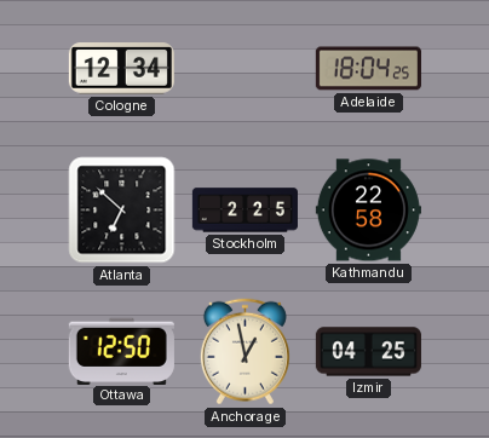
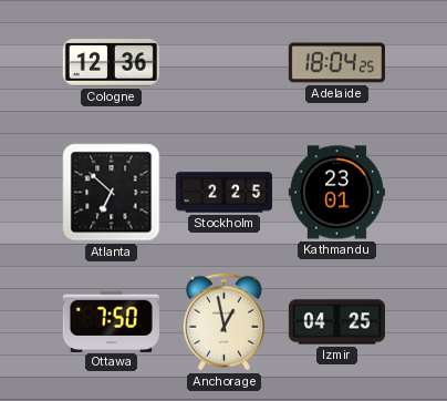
Cologne: 12:34 -> 12:36 (111, 63)
Kathmandu: 22:58 -> 23:01 (336, 193)
Ottawa: 12:50 -> 7:50 (111, 321)
